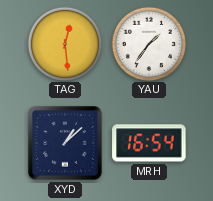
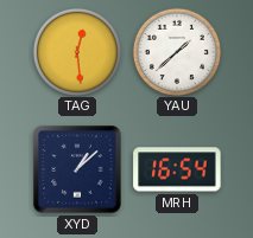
YAU: 1:36 -> 1:38 (176, 51)
